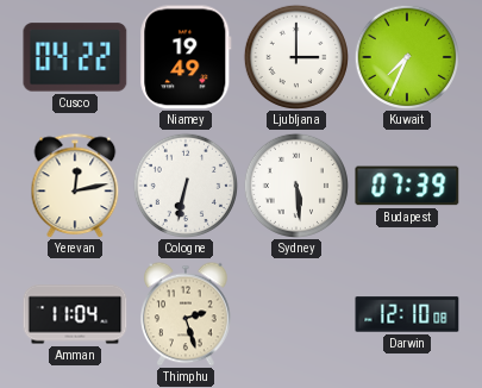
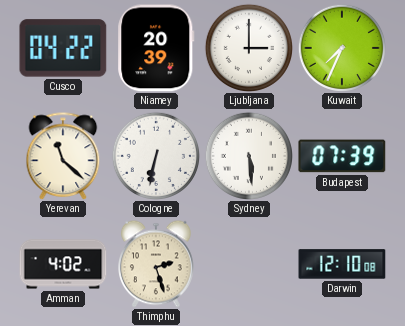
Niamey: 19:49 -> 20:39 (156, 48)
Yerevan: 12:13 -> 11:22 (63, 156)
Amman: 11:04 -> 4:02 (63, 264)
